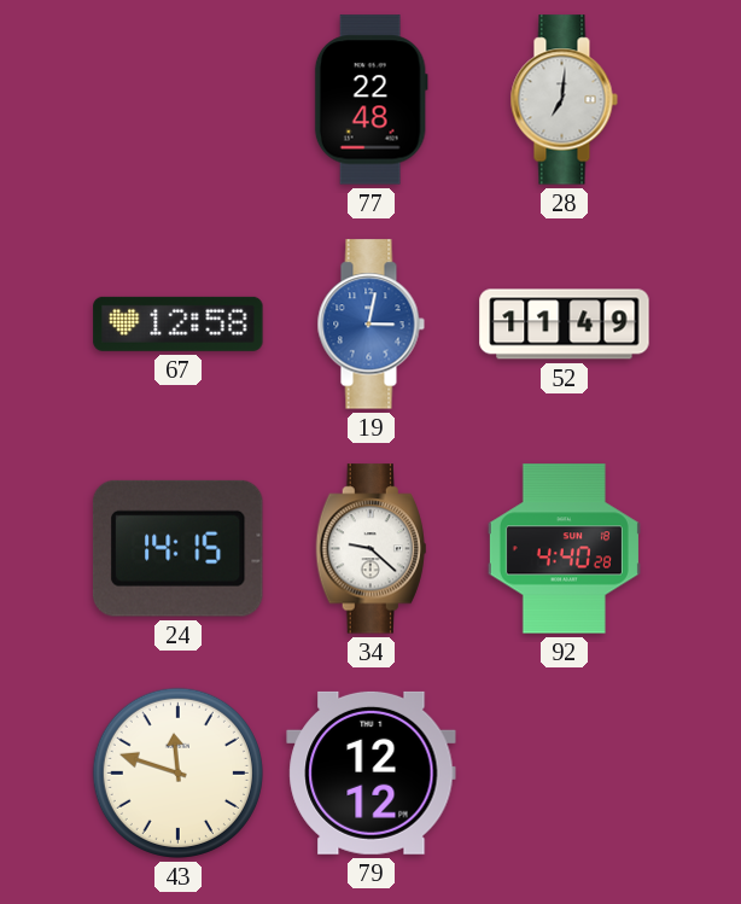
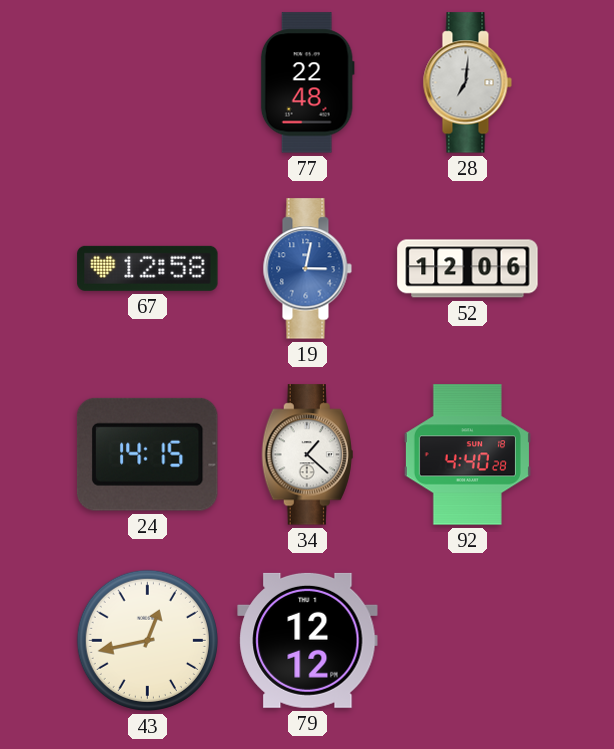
52: 11:49 -> 12:06 (468, 269)
34: 9:22 -> 1:22 (307, 455)
43: 11:48 -> 12:43 (147, 640)
